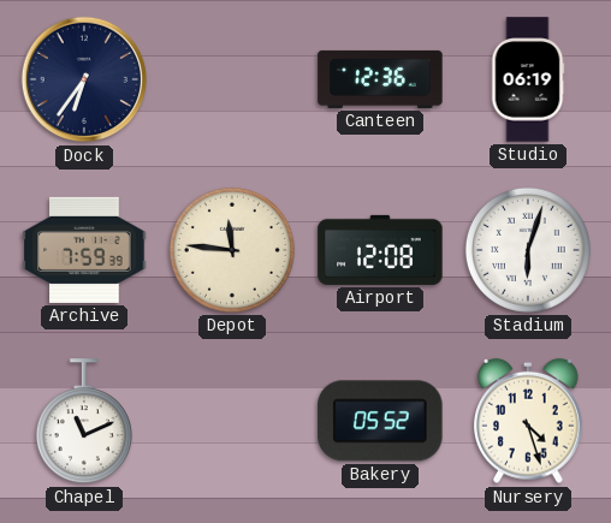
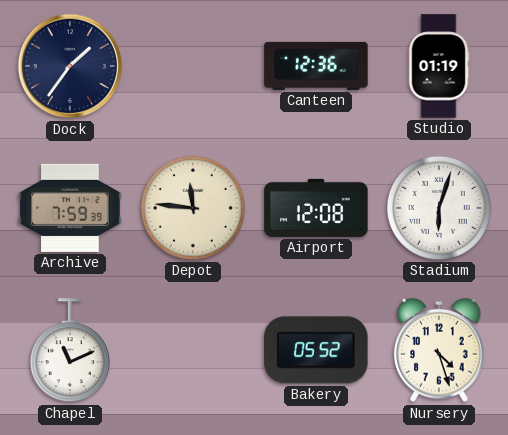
Dock: 6:36 -> 1:36 (70, 66)
Studio: 06:19 -> 01:19 (439, 66)
